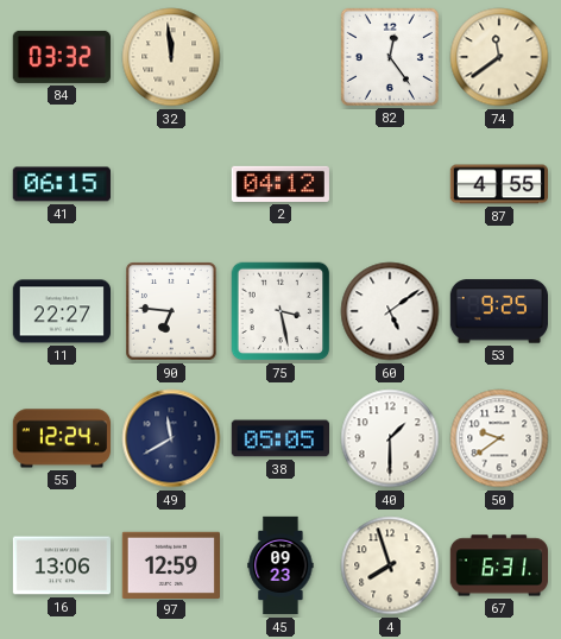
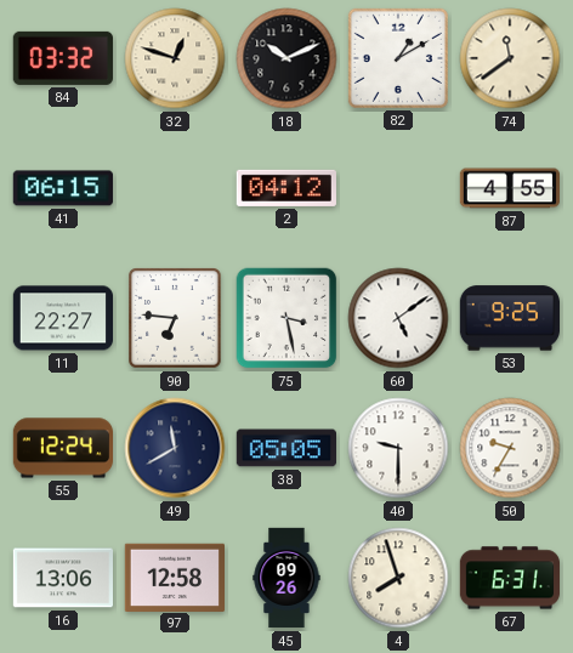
32: 11:59 -> 12:48 (175, 58)
18: none -> 10:11 (286, 58)
82: 12:24 -> 1:10 (398, 58)
40: 1:30 -> 9:30 (398, 448)
50: 9:39 -> 9:35 (510, 448)
97: 12:59 -> 12:58 (174, 577)
45: 09:23 -> 09:26 (286, 578)
